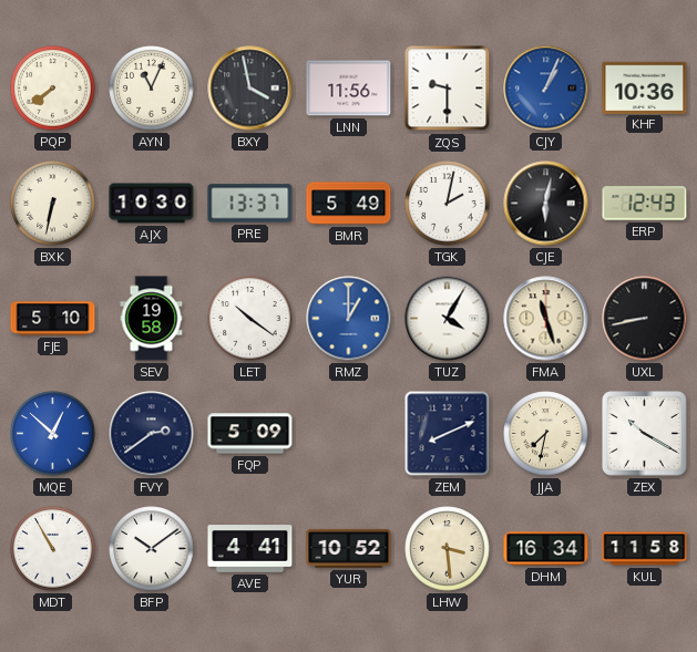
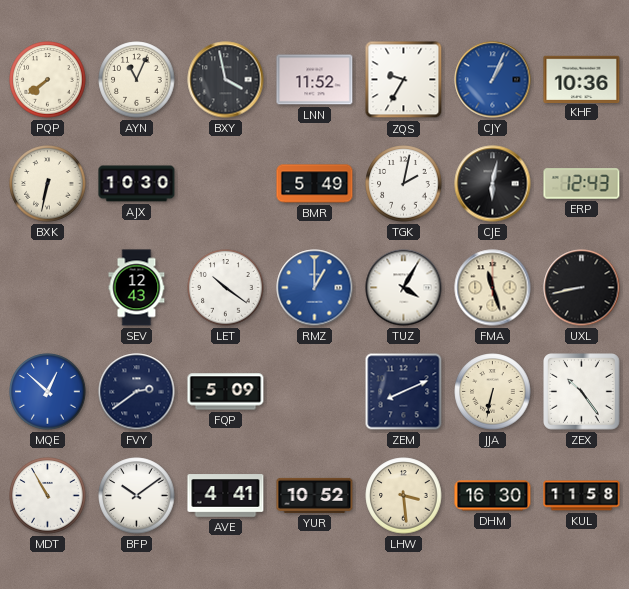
LNN: 11:56 -> 11:52 (315, 80)
ZQS: 9:30 -> 9:35 (404, 80)
PRE: 13:37 -> none (250, 204)
FJE: 5:10 -> none (53, 319)
SEV: 19:58 -> 12:43 (137, 288)
JJA: 7:32 -> 6:32 (493, 392)
ZEX: 10:20 -> 10:24 (582, 392)
DHM: 16:34 -> 16:30 (493, 496)
